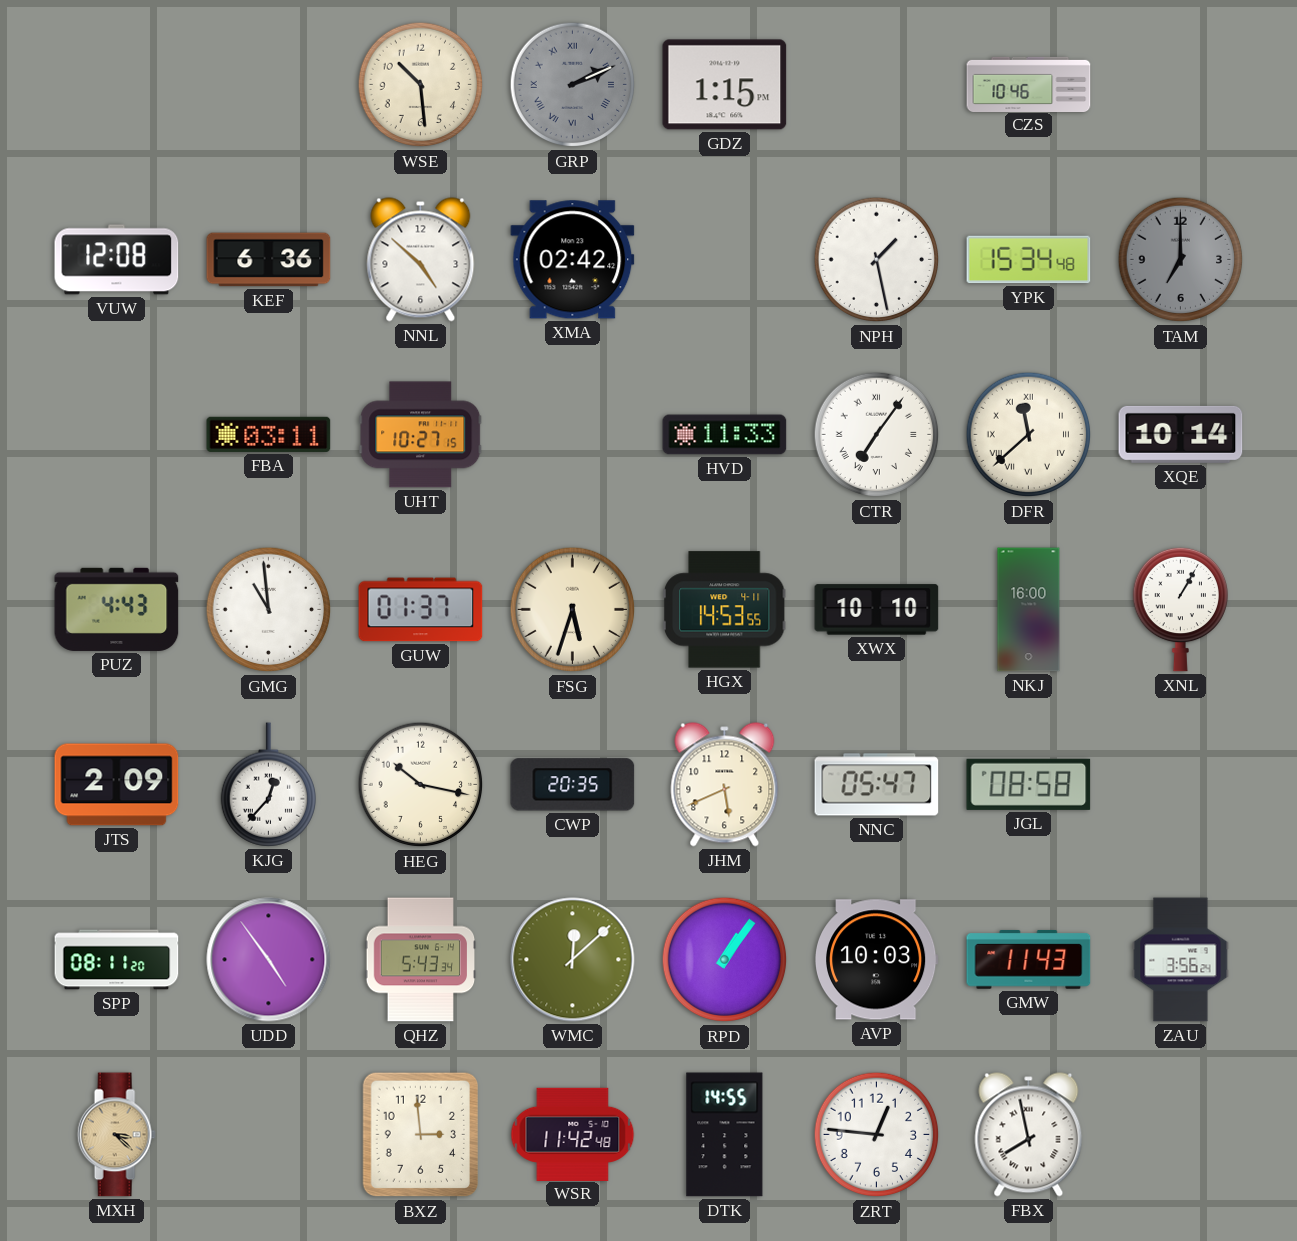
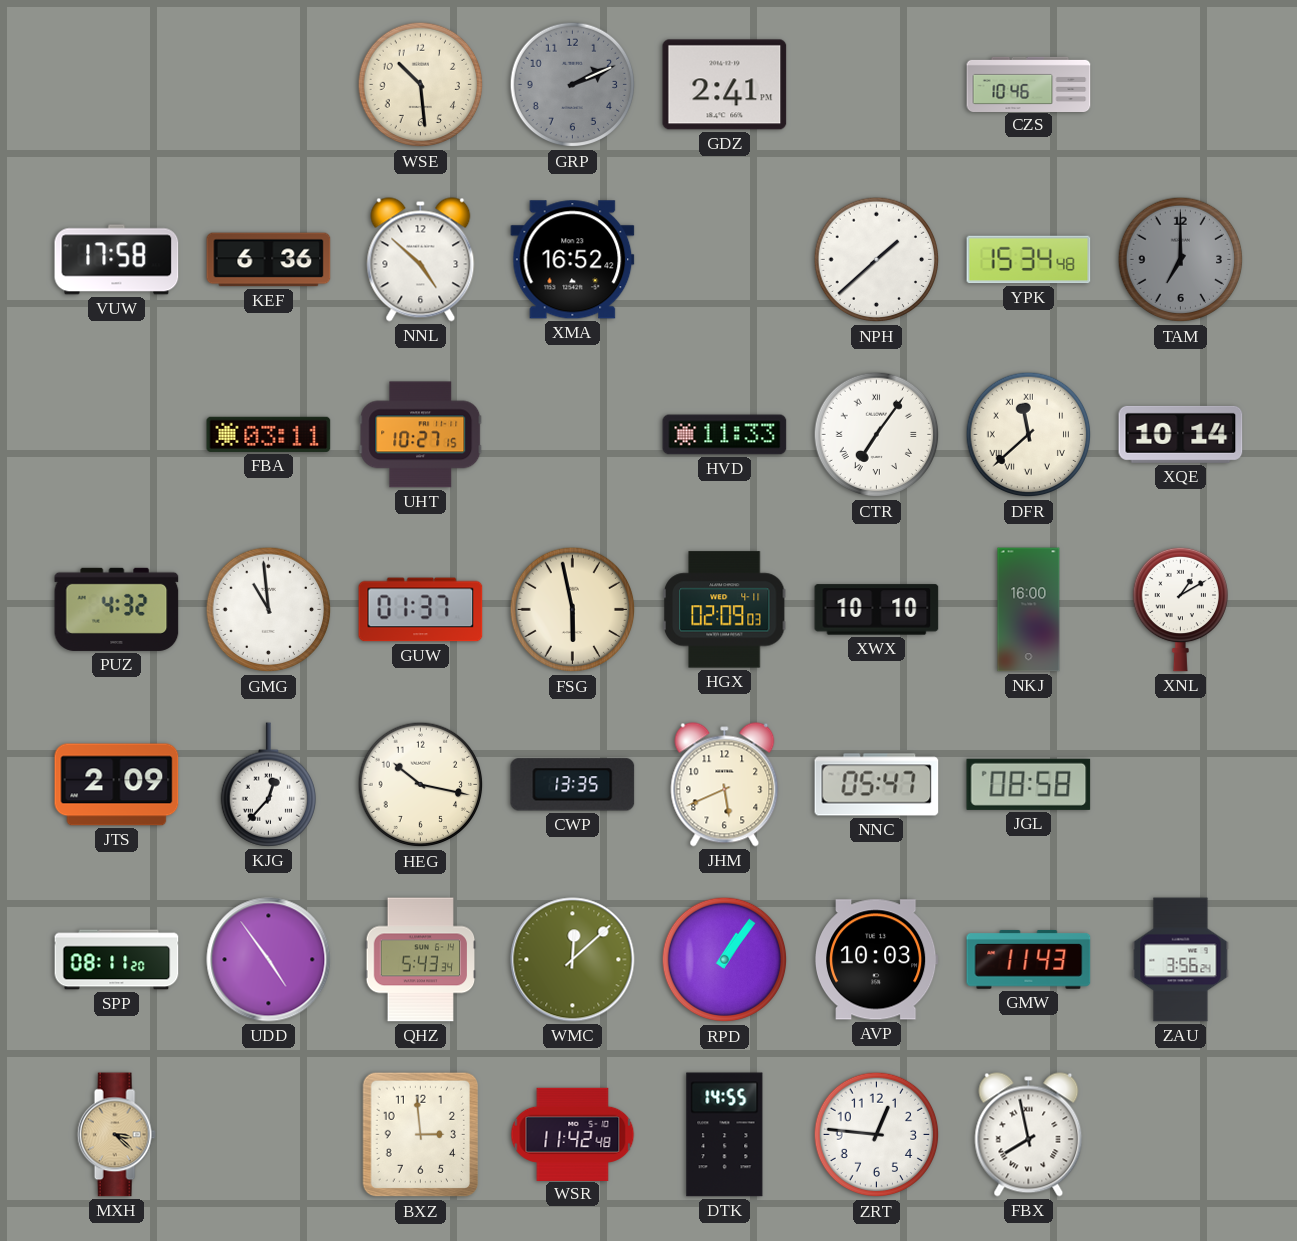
GRP numerals: Roman -> Arabic (573, 85)
GDZ: 1:15 -> 2:41 (725, 85)
VUW: 12:08 -> 17:58 (117, 260)
XMA: 02:42 -> 16:52 (573, 260)
NPH: 1:28 -> 1:38 (877, 260)
PUZ: 4:43 -> 4:32 (117, 609)
FSG: 5:33 -> 5:58 (573, 610)
HGX: 14:53 -> 02:09 (724, 610)
XNL: 1:05 -> 1:10 (1180, 609)
CWP: 20:35 -> 13:35 (573, 785)
